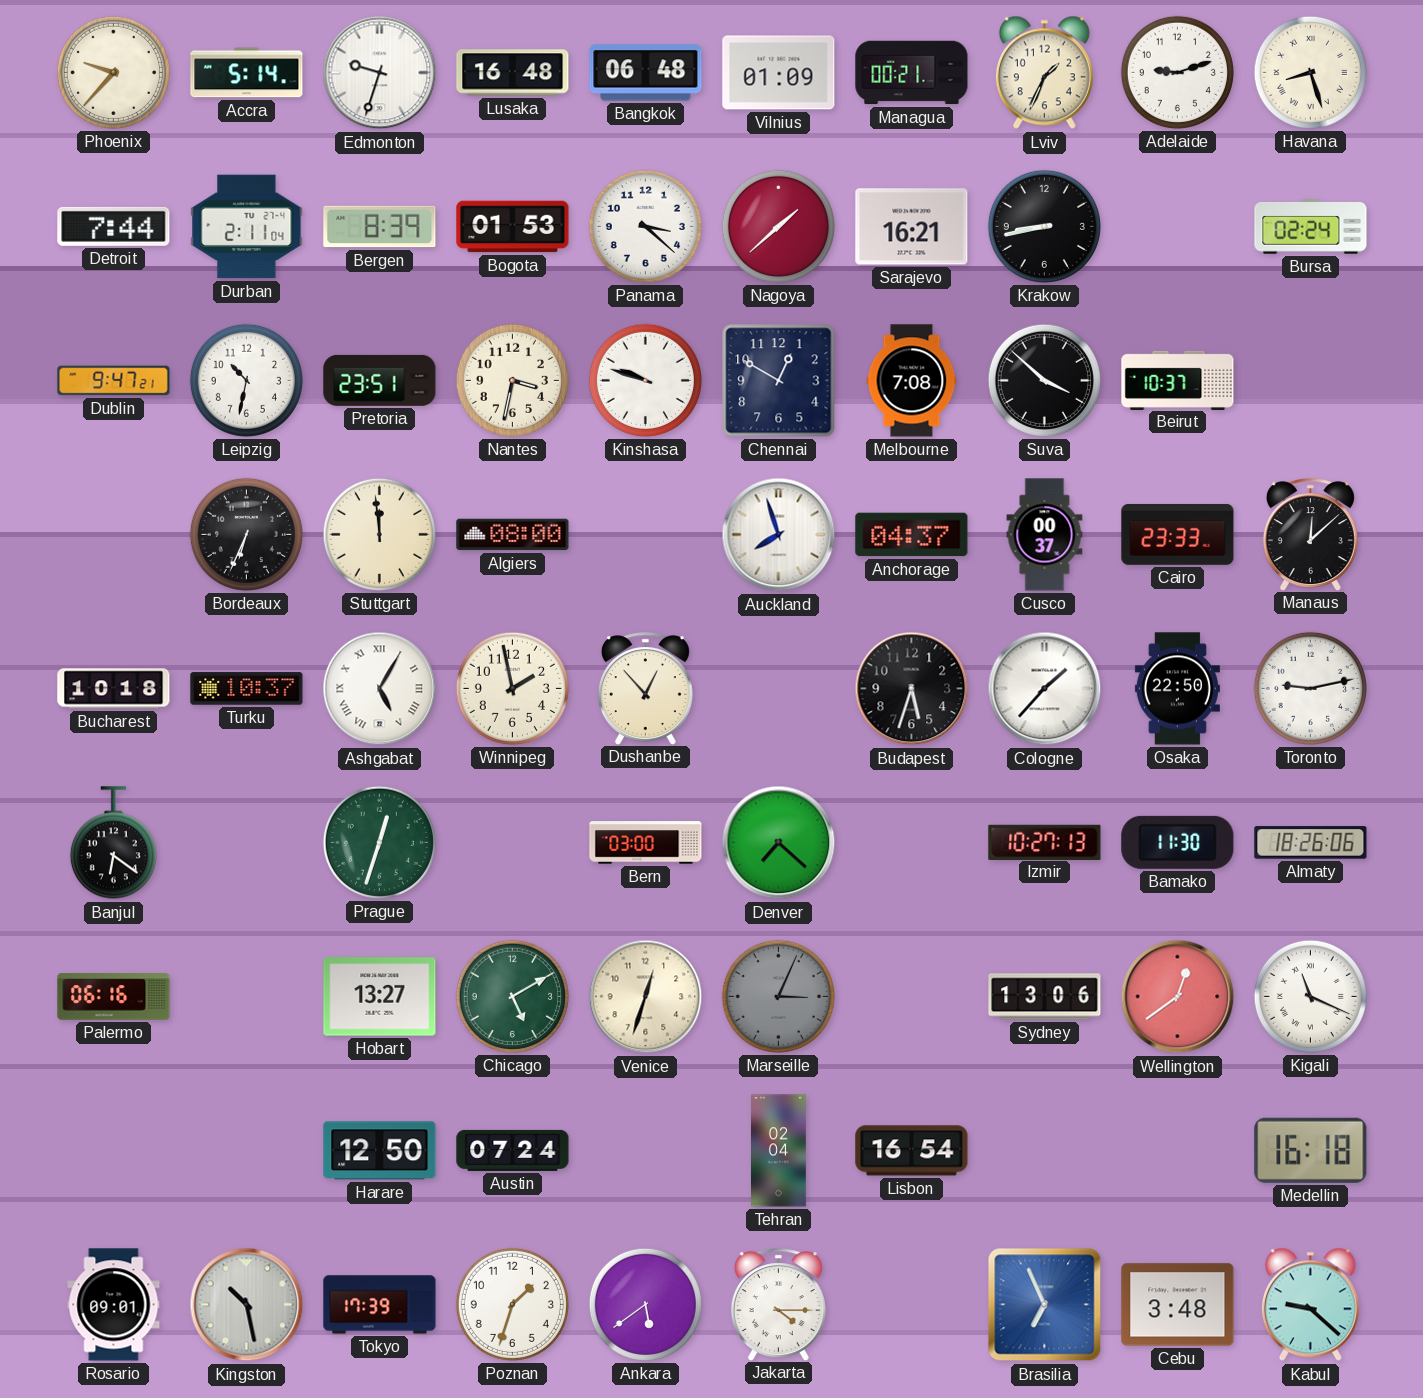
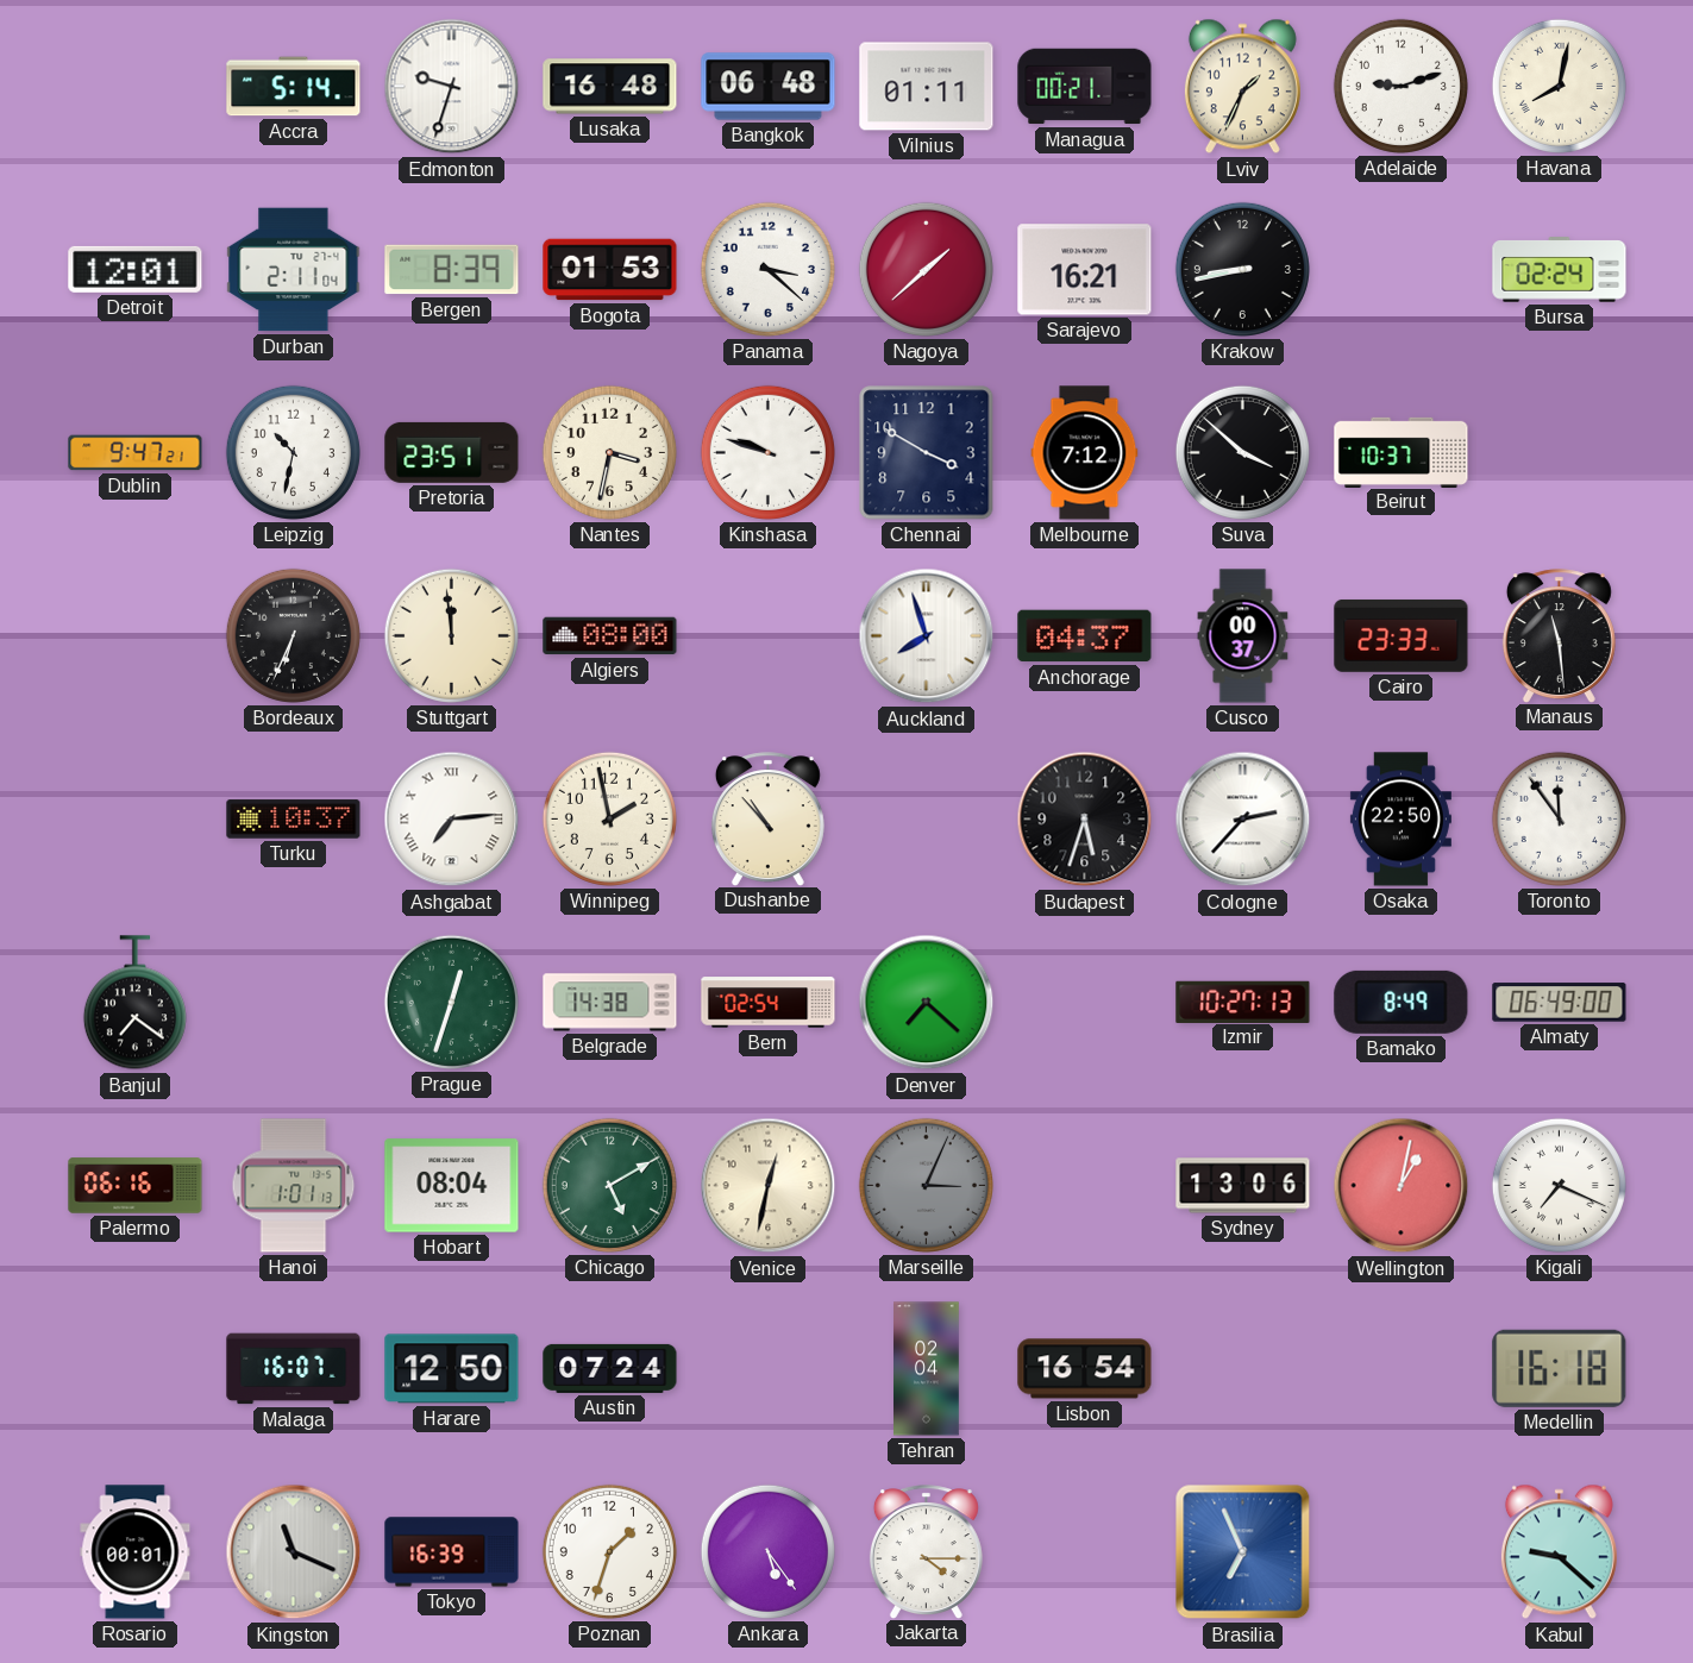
Phoenix: 9:37 -> none (113, 72)
Vilnius: 01:09 -> 01:11 (927, 87)
Havana: 8:27 -> 8:02 (1559, 86)
Detroit: 7:44 -> 12:01 (136, 269)
Chennai: 12:50 -> 3:50 (927, 453)
Melbourne: 7:08 -> 7:12 (1085, 453)
Manaus: 12:08 -> 11:29 (1559, 635)
Bucharest: 10:18 -> none (114, 689)
Ashgabat: 5:05 -> 7:14 (452, 820)
Dushanbe: 12:53 -> 10:53 (767, 818)
Cologne: 1:37 -> 2:37 (1243, 820)
Toronto: 9:13 -> 11:54 (1559, 818)
Banjul: 6:21 -> 7:21 (134, 1003)
Belgrade: none -> 14:38 (610, 1003)
Bern: 03:00 -> 02:54 (769, 1003)
Bamako: 11:30 -> 8:49 (1402, 1002)
Almaty: 18:26 -> 06:49 (1560, 1003)
Hanoi: none -> 1:01 (294, 1186)
Hobart: 13:27 -> 08:04 (452, 1186)
Venice: 12:33 -> 12:32 (769, 1186)
Wellington: 12:39 -> 1:02 (1402, 1186)
Kigali: 11:19 -> 7:19 (1559, 1185)
Malaga: none -> 16:07 (294, 1369)
Rosario: 09:01 -> 00:01 (136, 1552)
Kingston: 10:28 -> 11:19 (294, 1552)
Tokyo: 17:39 -> 16:39 (452, 1552)
Ankara: 5:39 -> 5:24 (767, 1551)
Cebu: 3:48 -> none (1178, 1305)
